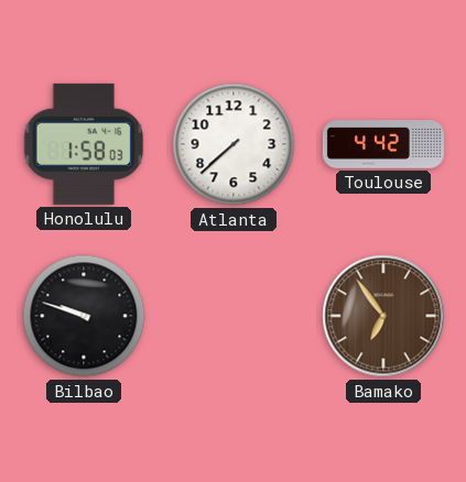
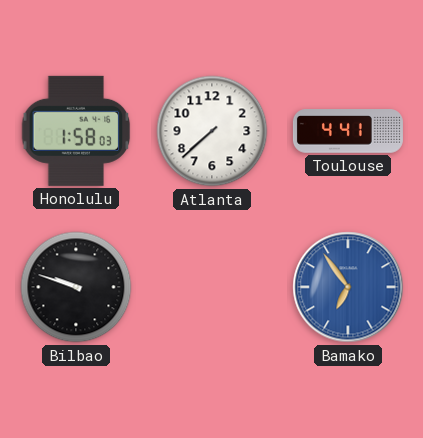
Toulouse: 4:42 -> 4:41 (348, 131)
Bamako dial: brown -> blue (348, 287)
